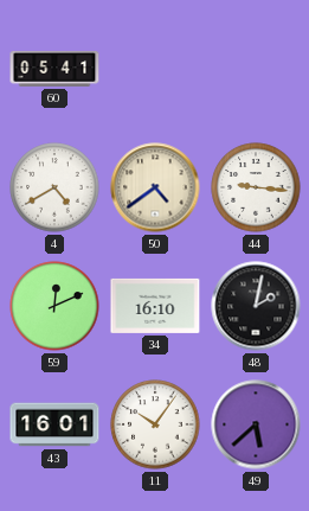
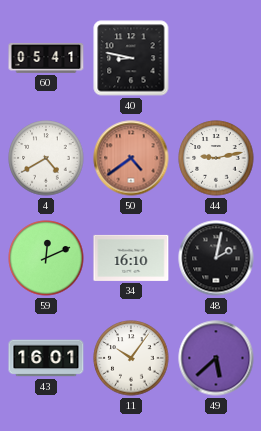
40: none -> 8:47 (131, 58)
50 dial: cream -> salmon (131, 158)
44: 9:16 -> 9:13 (216, 158)
